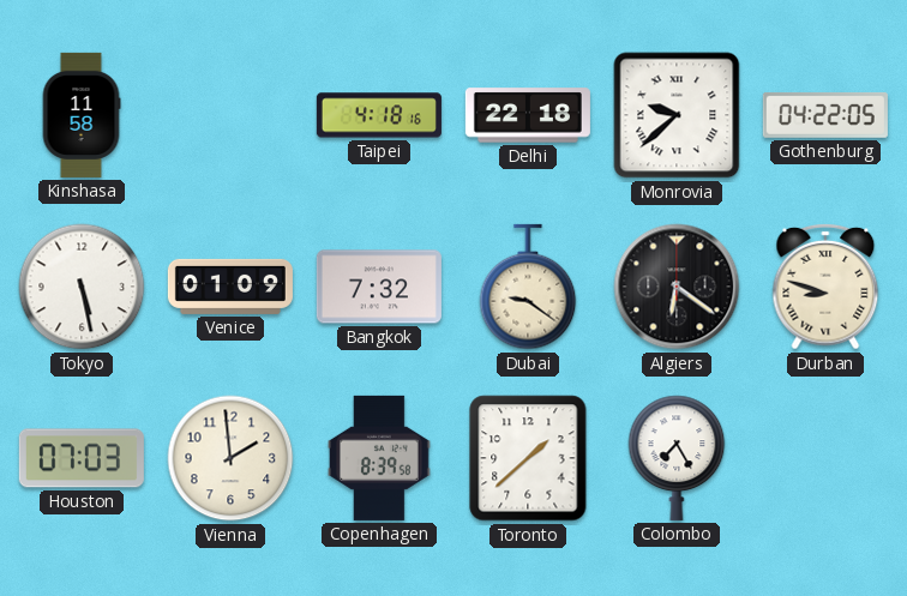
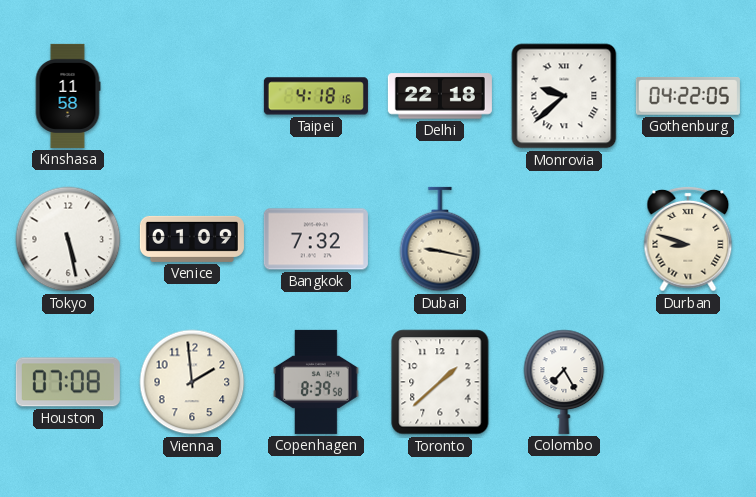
Dubai: 9:21 -> 9:17 (440, 239)
Algiers: 6:21 -> none (677, 287)
Houston: 07:03 -> 07:08 (68, 382)
